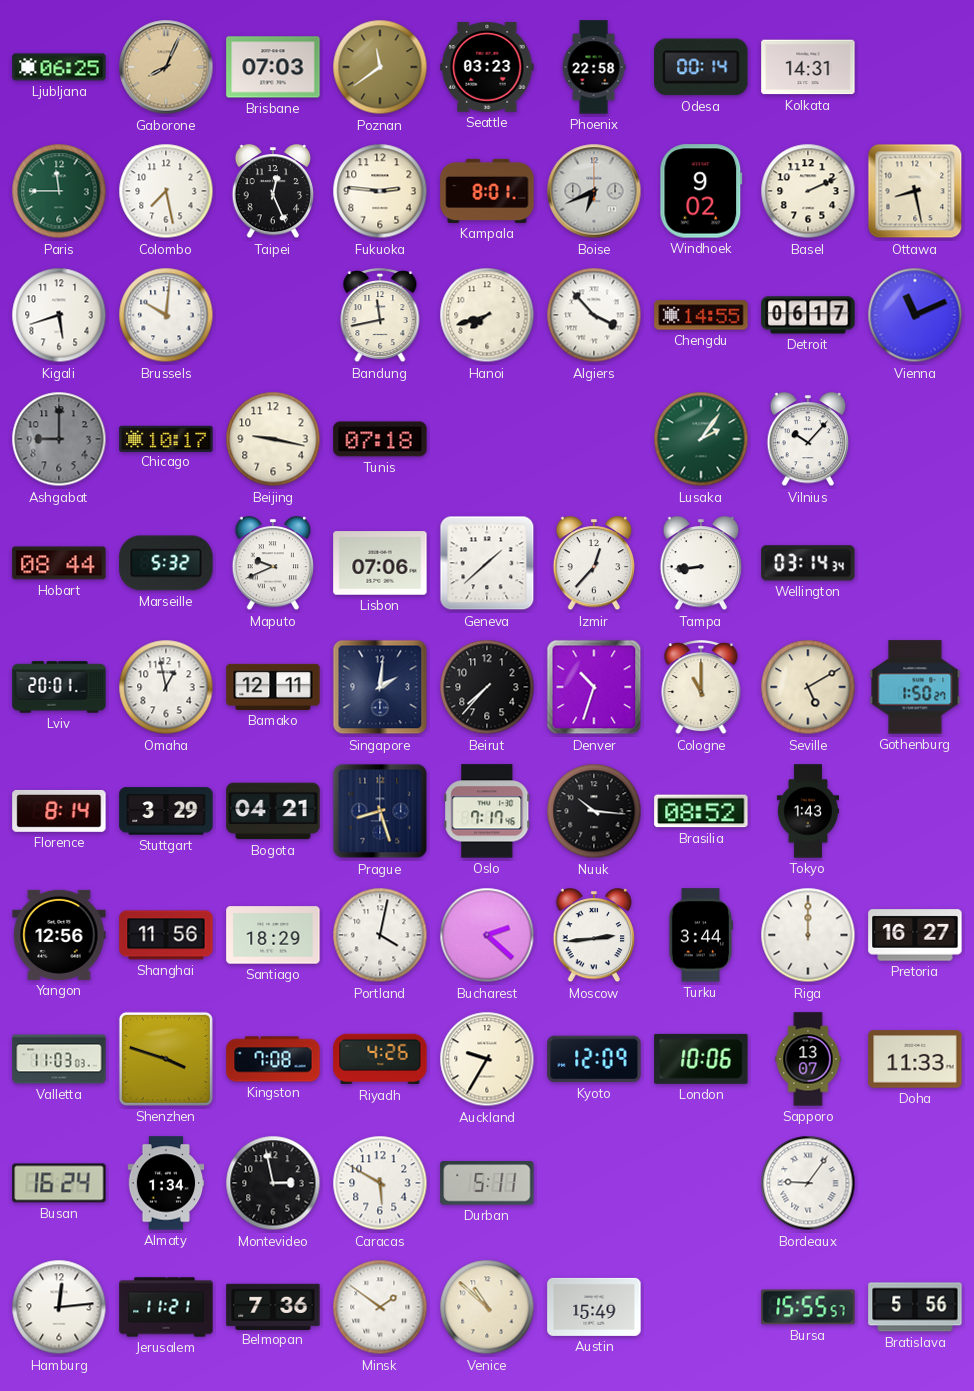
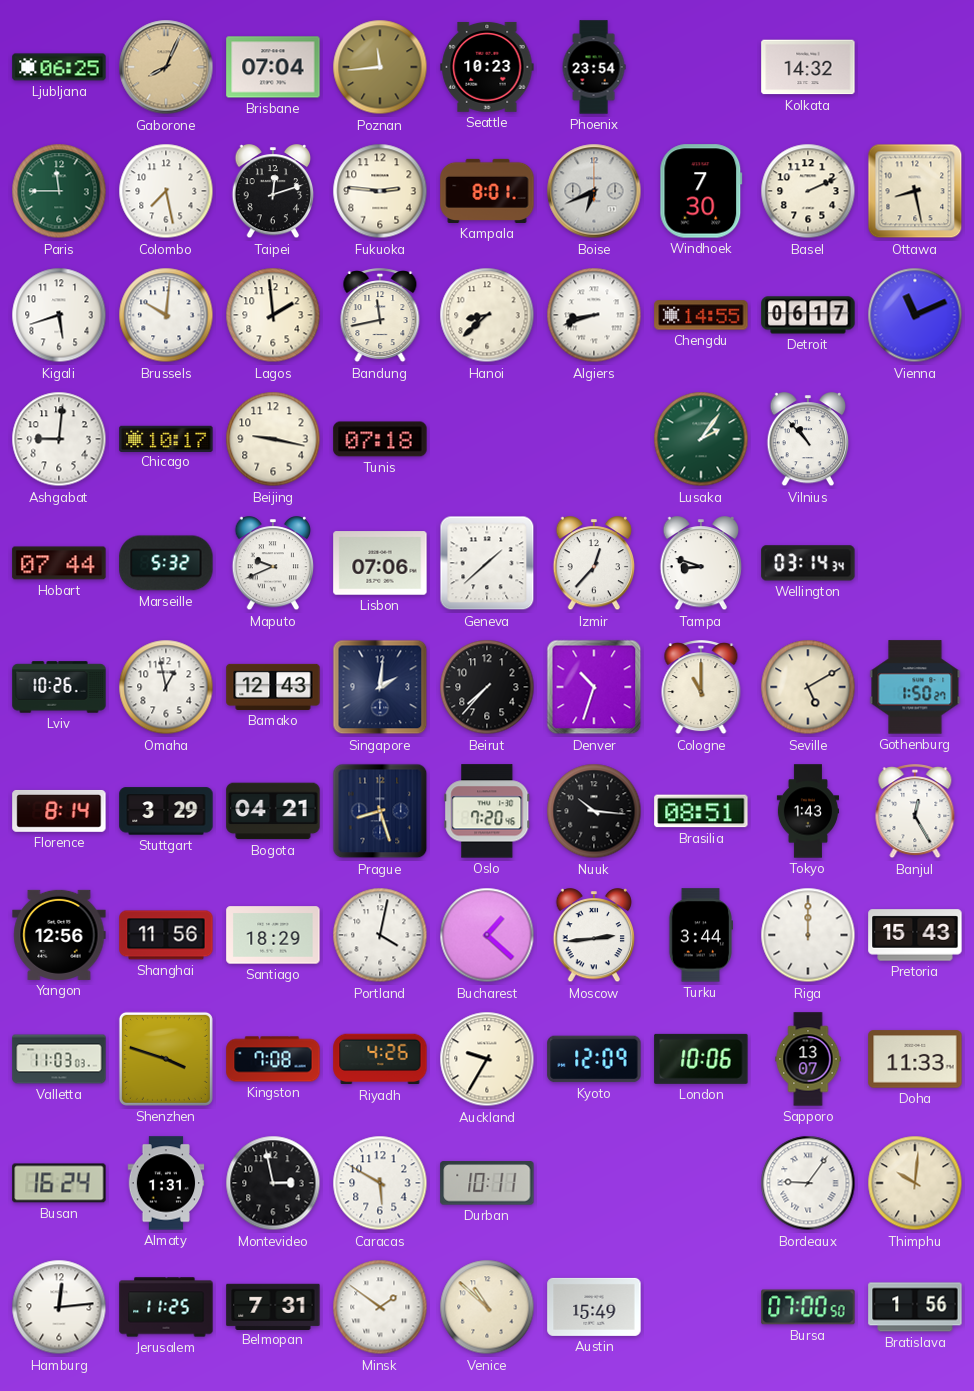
Brisbane: 07:03 -> 07:04 (273, 67)
Poznan: 11:39 -> 11:44 (380, 67)
Seattle: 03:23 -> 10:23 (487, 67)
Phoenix: 22:58 -> 23:54 (594, 67)
Odesa: 00:14 -> none (701, 67)
Kolkata: 14:31 -> 14:32 (808, 67)
Taipei: 12:26 -> 12:12 (273, 192)
Windhoek: 9:02 -> 7:30 (701, 191)
Lagos: none -> 1:59 (273, 315)
Hanoi: 7:42 -> 8:38 (487, 315)
Algiers: 3:53 -> 8:42 (594, 315)
Ashgabat: 9:00 -> 9:01 (59, 439)
Ashgabat dial: grey -> white (59, 439)
Vilnius: 10:07 -> 10:53 (808, 440)
Hobart: 08:44 -> 07:44 (59, 563)
Tampa: 8:44 -> 8:48 (701, 564)
Lviv: 20:01 -> 10:26 (59, 687)
Bamako: 12:11 -> 12:43 (273, 687)
Oslo: 7:17 -> 7:20 (487, 811)
Brasilia: 08:52 -> 08:51 (701, 811)
Banjul: none -> 12:25 (915, 812)
Bucharest: 2:22 -> 1:22 (487, 935)
Pretoria: 16:27 -> 15:43 (915, 935)
Almaty: 1:34 -> 1:31 (166, 1183)
Durban: 5:11 -> 10:11 (487, 1183)
Thimphu: none -> 10:01 (915, 1183)
Jerusalem: 11:21 -> 11:25 (166, 1307)
Belmopan: 7:36 -> 7:31 (273, 1306)
Bursa: 15:55 -> 07:00 (808, 1307)
Bratislava: 5:56 -> 1:56 (915, 1307)
